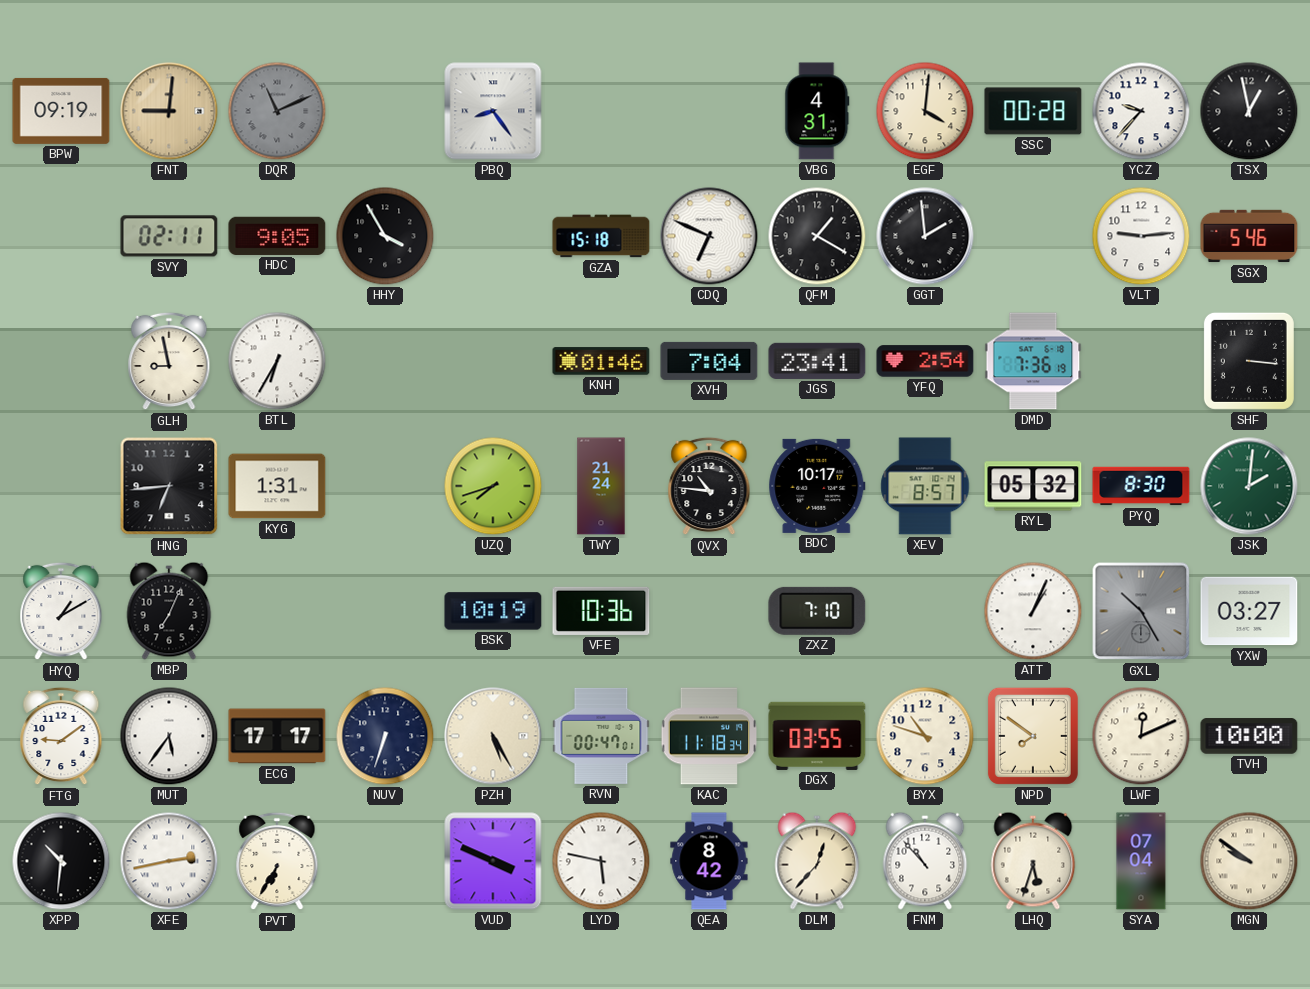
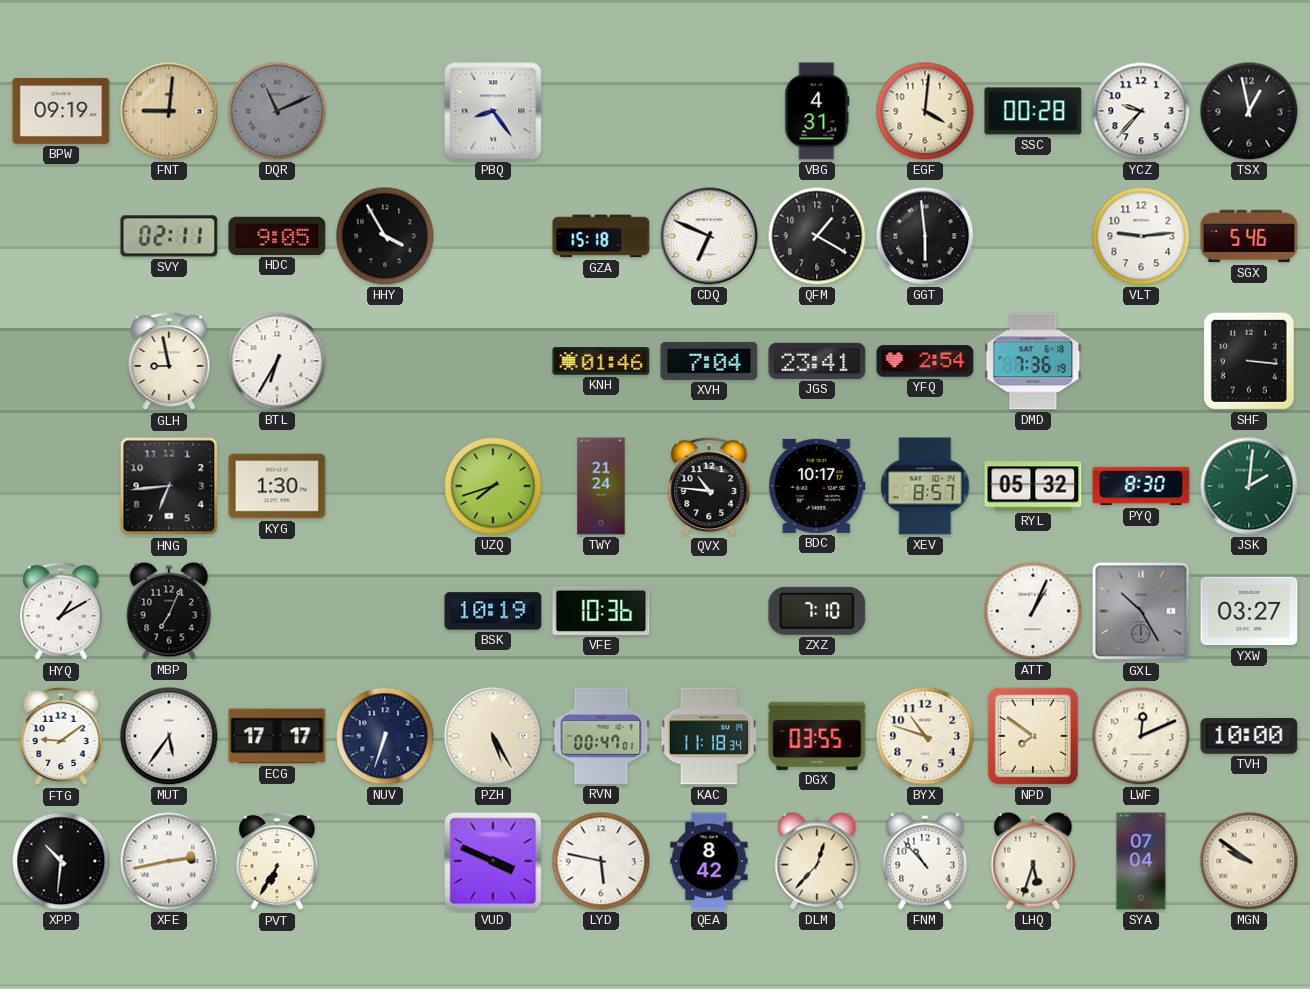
GGT: 1:59 -> 5:59 (925, 236)
KYG: 1:31 -> 1:30 (277, 486)
